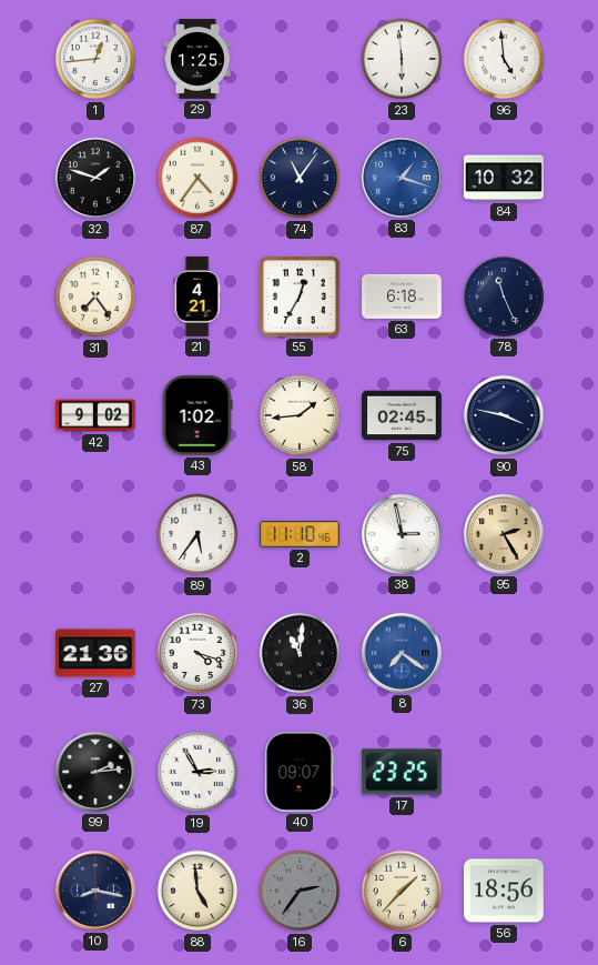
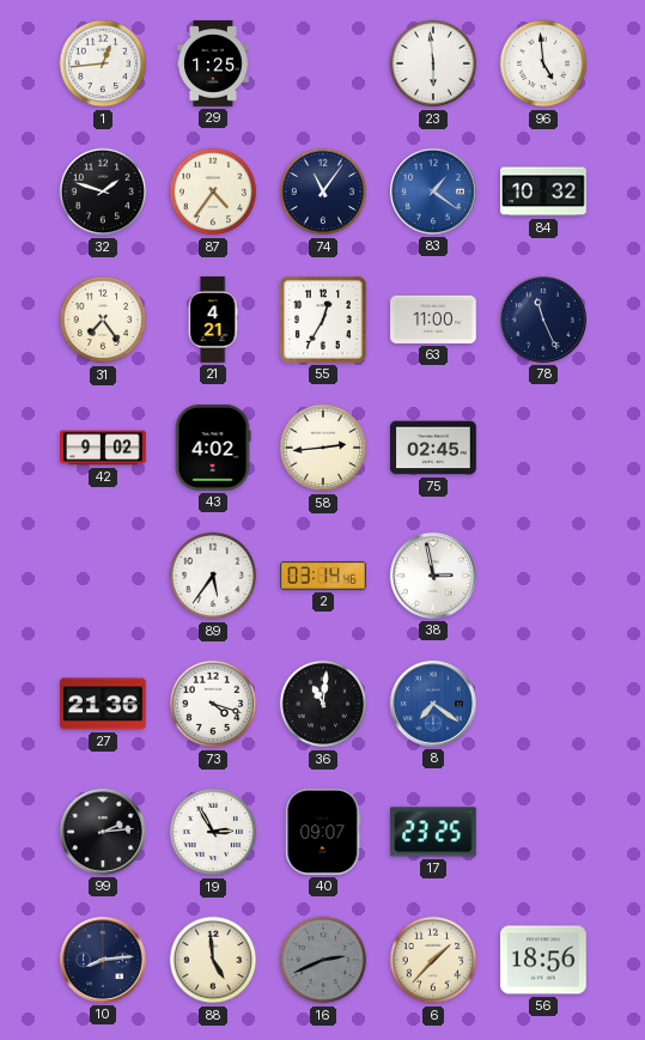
83: 1:18 -> 1:21 (433, 191)
63: 6:18 -> 11:00 (433, 320)
43: 1:02 -> 4:02 (213, 449)
58: 1:44 -> 2:44 (323, 448)
90: 3:47 -> none (504, 415)
2: 11:10 -> 03:14 (323, 576)
95: 2:25 -> none (504, 534)
10: 8:17 -> 8:14 (103, 960)
16: 2:36 -> 2:41 (323, 960)
